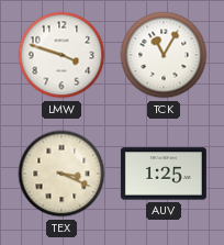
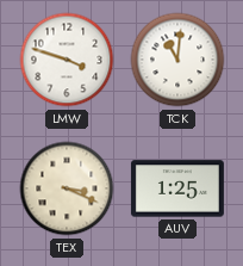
TCK: 11:05 -> 11:01 (177, 60)
